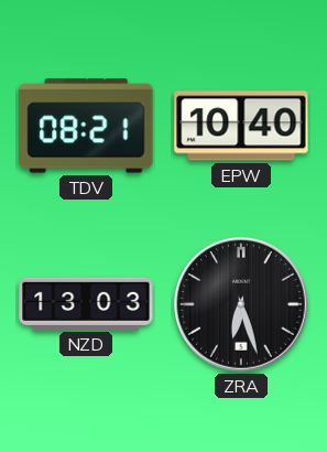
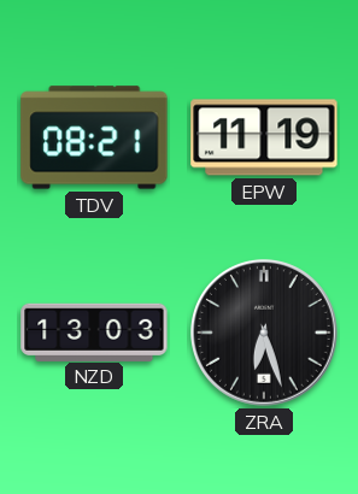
EPW: 10:40 -> 11:19 (264, 137)
